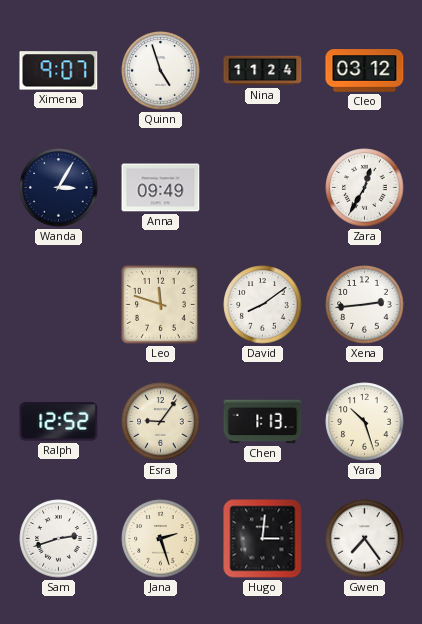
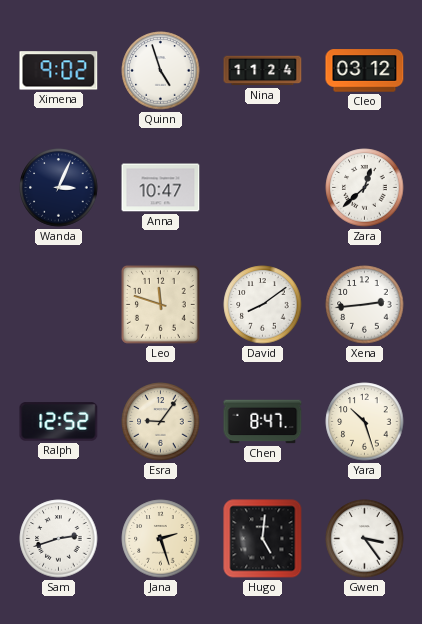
Ximena: 9:07 -> 9:02 (59, 71)
Wanda: 3:05 -> 3:04 (59, 188)
Anna: 09:49 -> 10:47 (161, 188)
Zara: 12:35 -> 12:38 (365, 188)
Chen: 1:13 -> 8:47 (263, 422)
Hugo: 3:01 -> 5:01 (263, 539)
Gwen: 7:24 -> 3:24 (365, 539)
